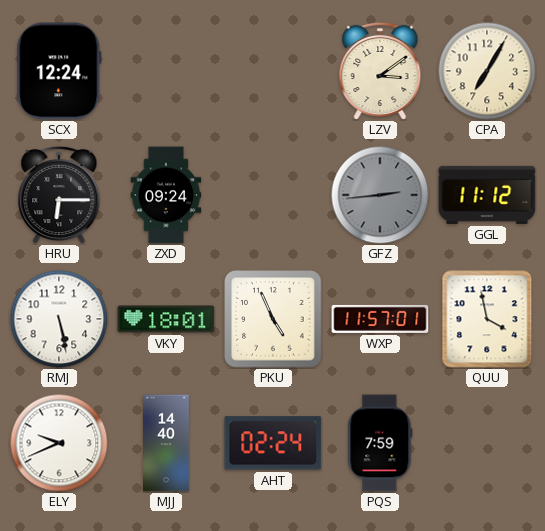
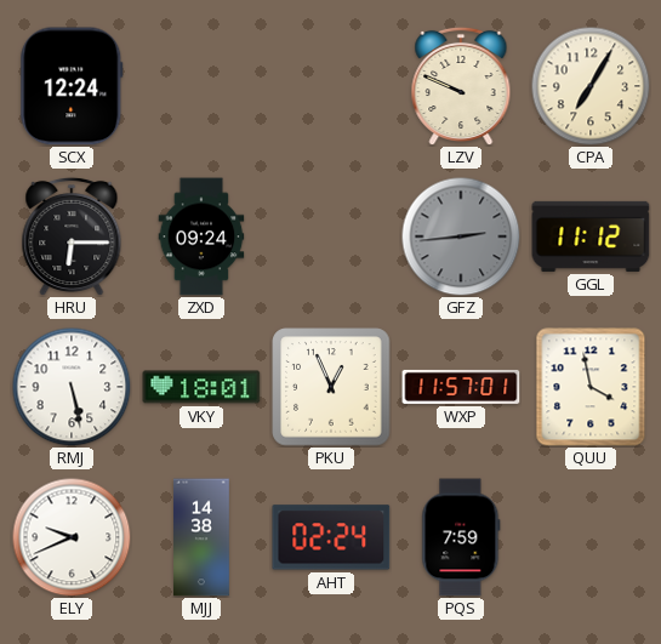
LZV: 3:09 -> 9:49 (461, 86)
PKU: 4:56 -> 12:56 (331, 387)
MJJ: 14:40 -> 14:38 (201, 537)
